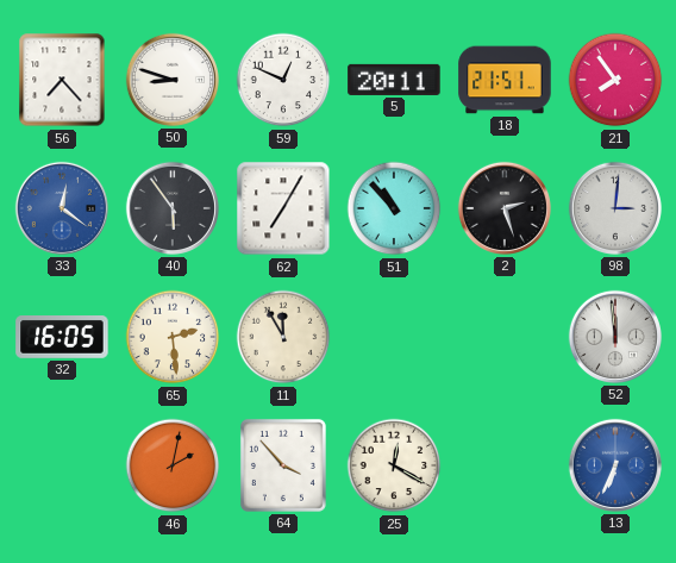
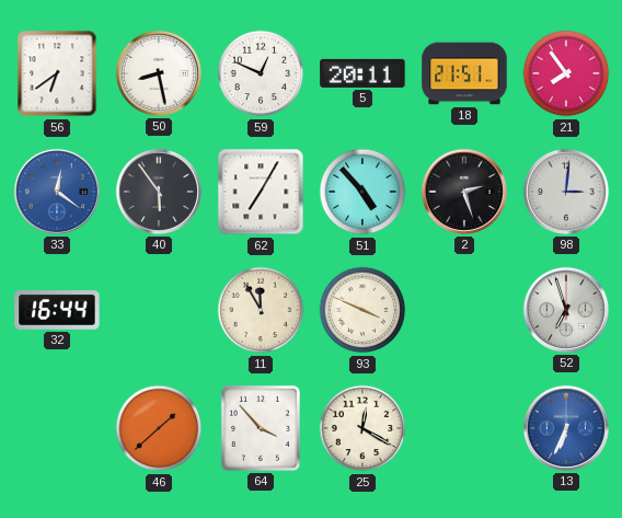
56: 7:23 -> 6:39 (57, 73)
50: 8:48 -> 8:28 (159, 73)
51: 10:53 -> 4:53 (362, 192)
32: 16:05 -> 16:44 (57, 311)
65: 2:29 -> none (173, 337)
93: none -> 3:49 (362, 310)
52: 11:59 -> 6:57 (566, 310)
46: 2:02 -> 1:38 (159, 428)
